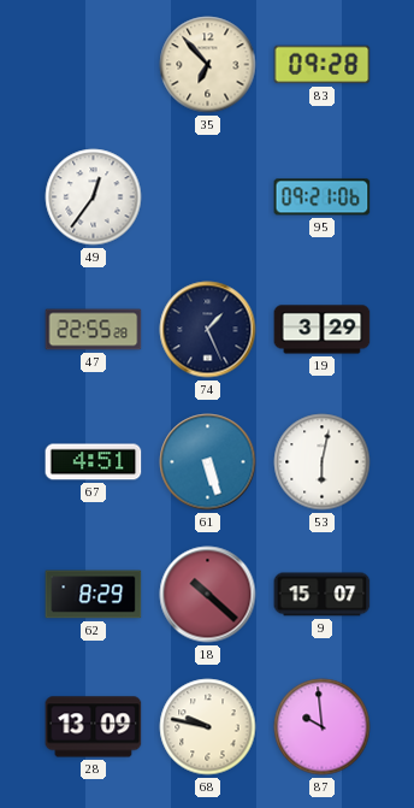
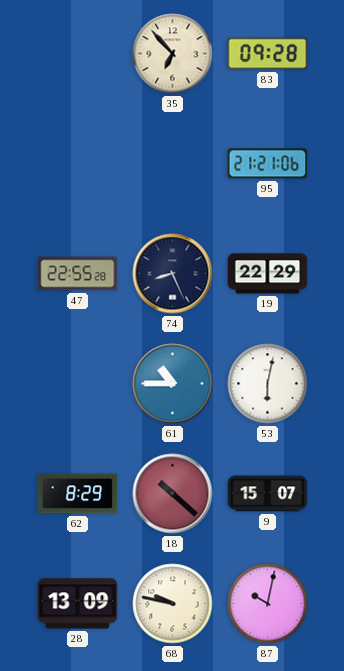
49: 12:36 -> none (94, 197)
95: 09:21 -> 21:21 (268, 164)
74: 1:26 -> 8:26 (173, 274)
19: 3:29 -> 22:29 (268, 274)
67: 4:51 -> none (94, 462)
61: 5:27 -> 10:45 (173, 384)
87: 9:59 -> 10:02 (268, 604)
